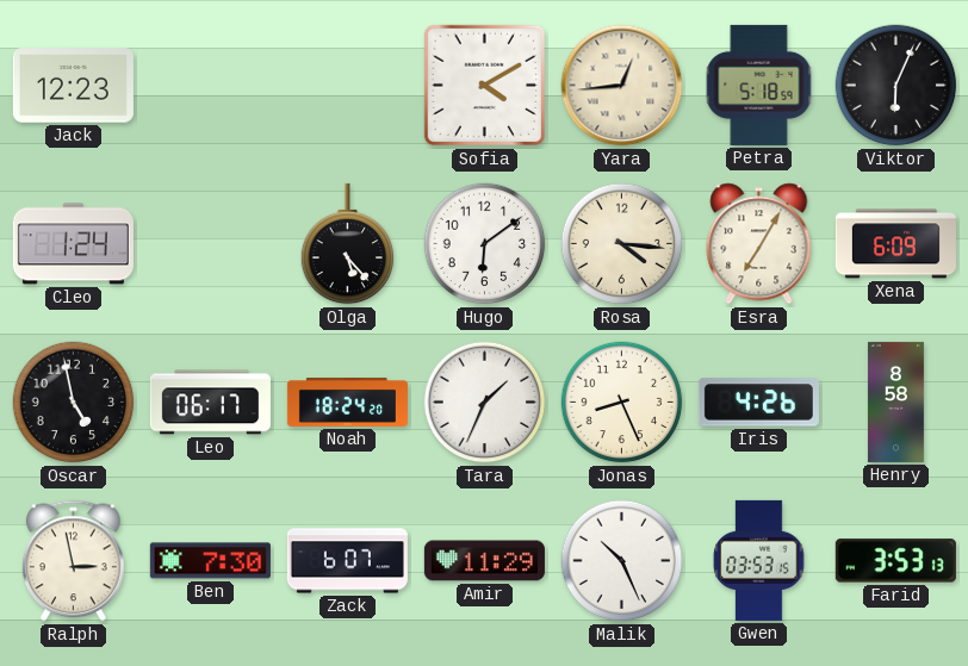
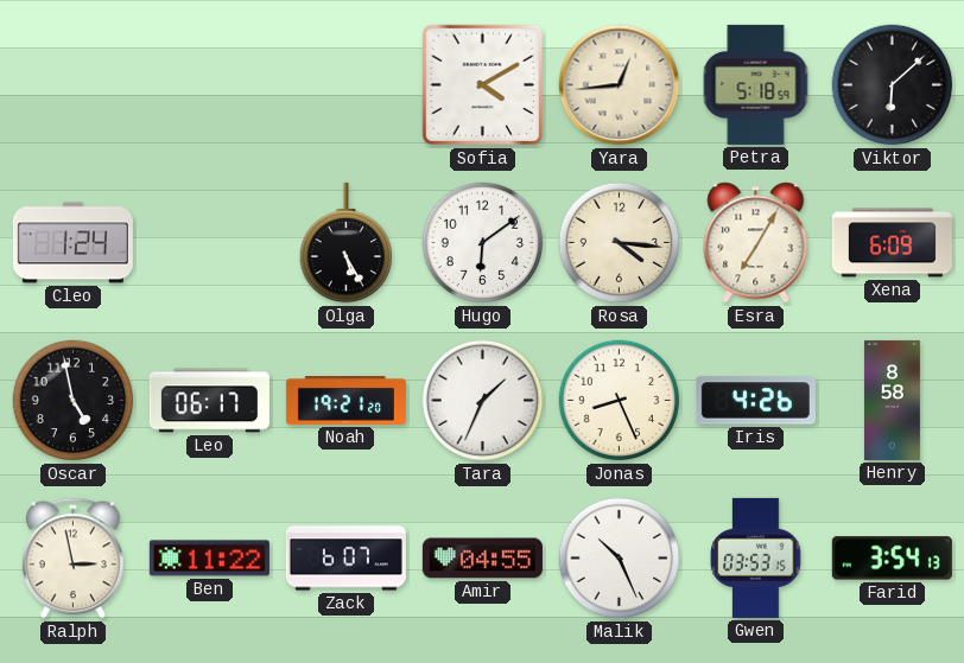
Jack: 12:23 -> none (73, 86)
Viktor: 6:04 -> 6:08 (893, 85)
Olga: 5:23 -> 5:25 (347, 243)
Noah: 18:24 -> 19:21 (345, 400)
Ben: 7:30 -> 11:22 (209, 559)
Amir: 11:29 -> 04:55 (482, 559)
Farid: 3:53 -> 3:54 (892, 559)
